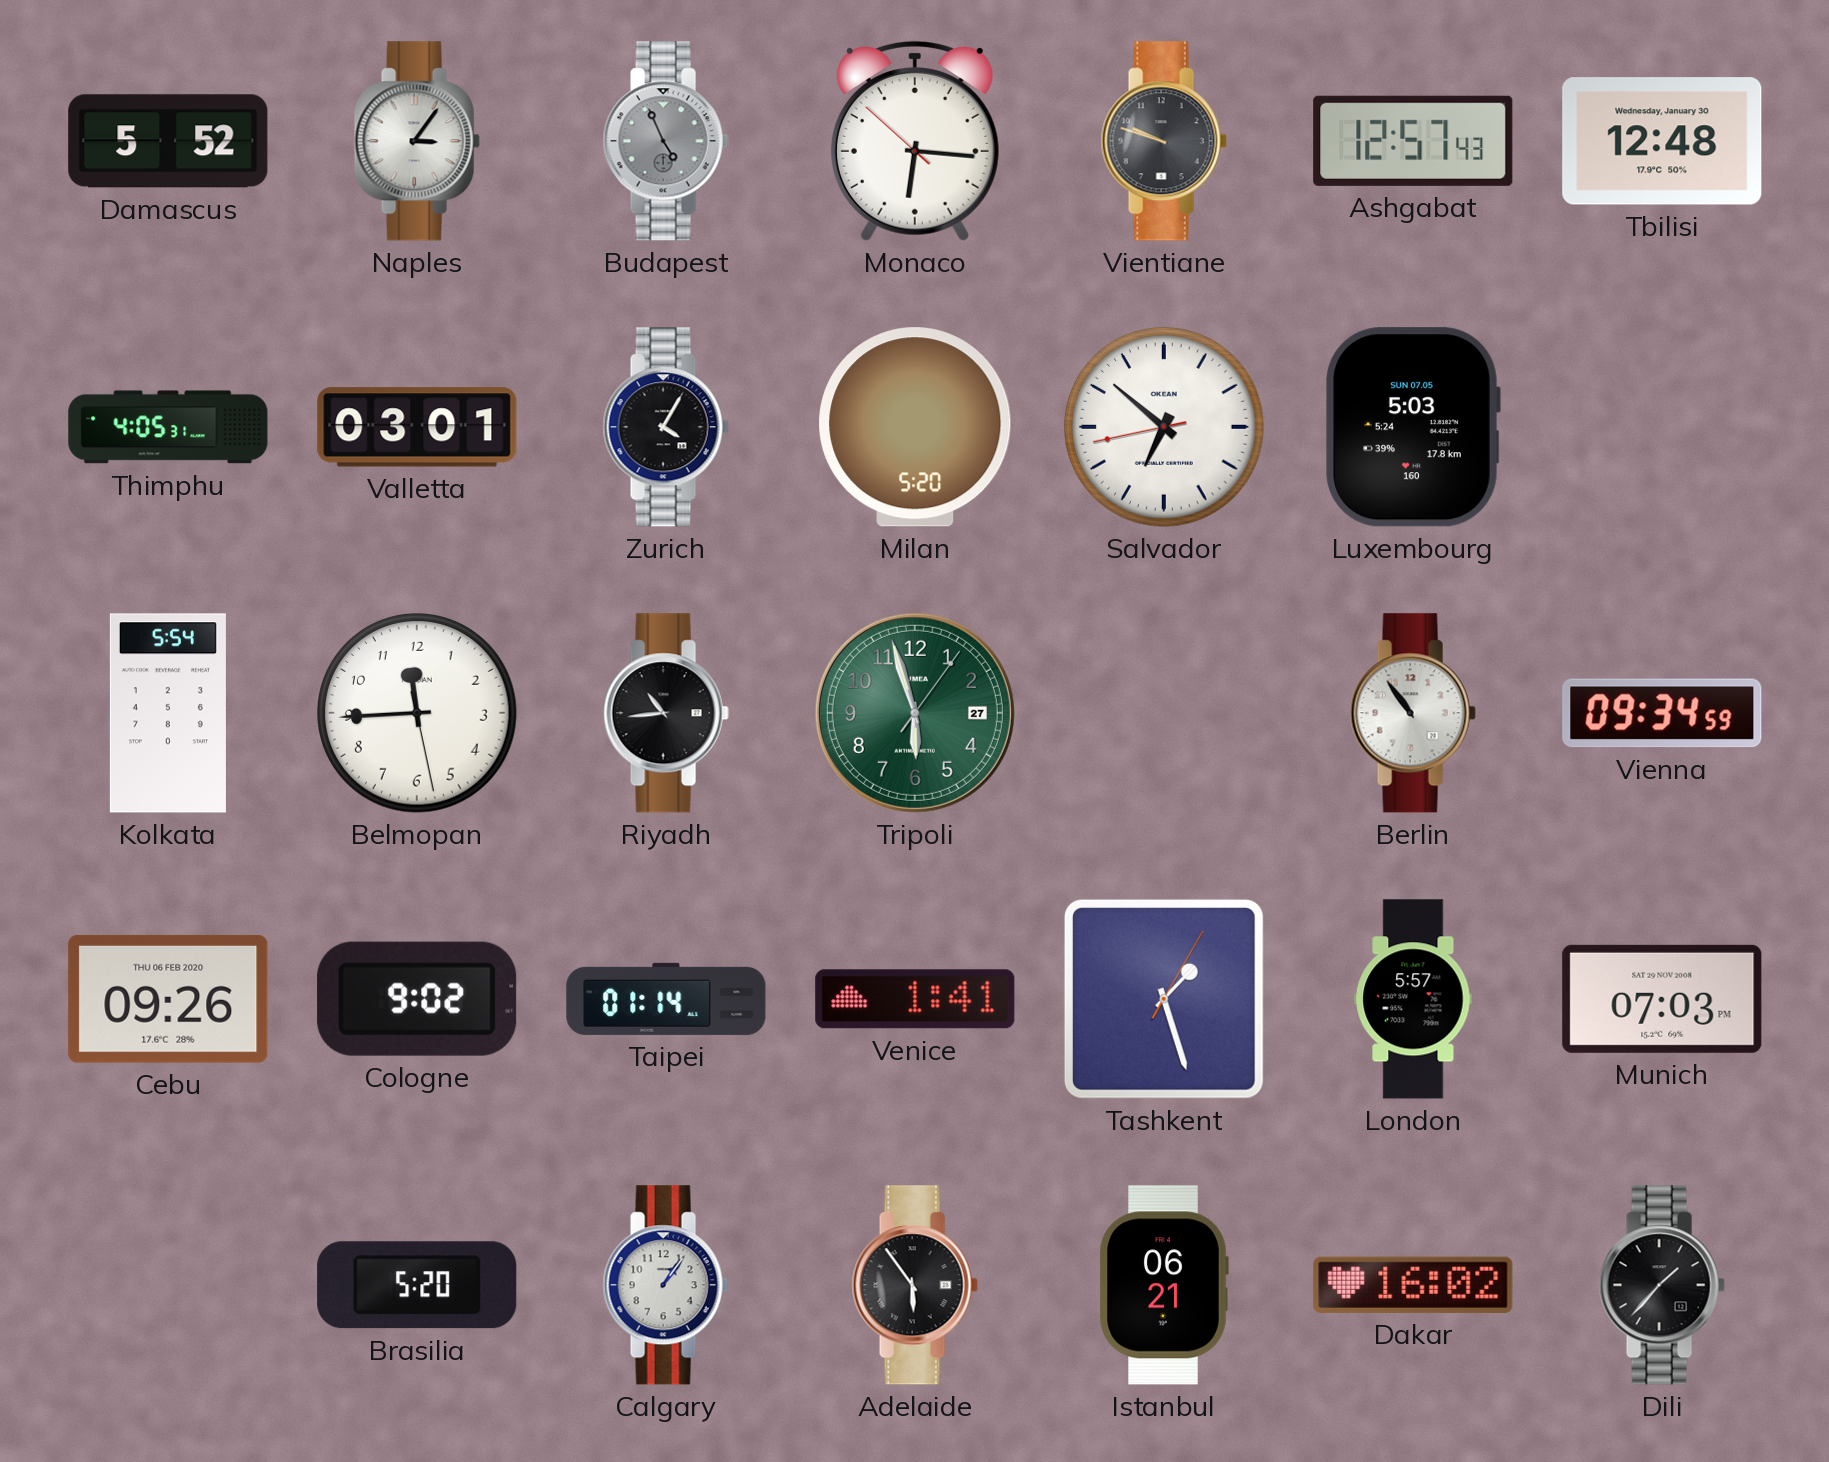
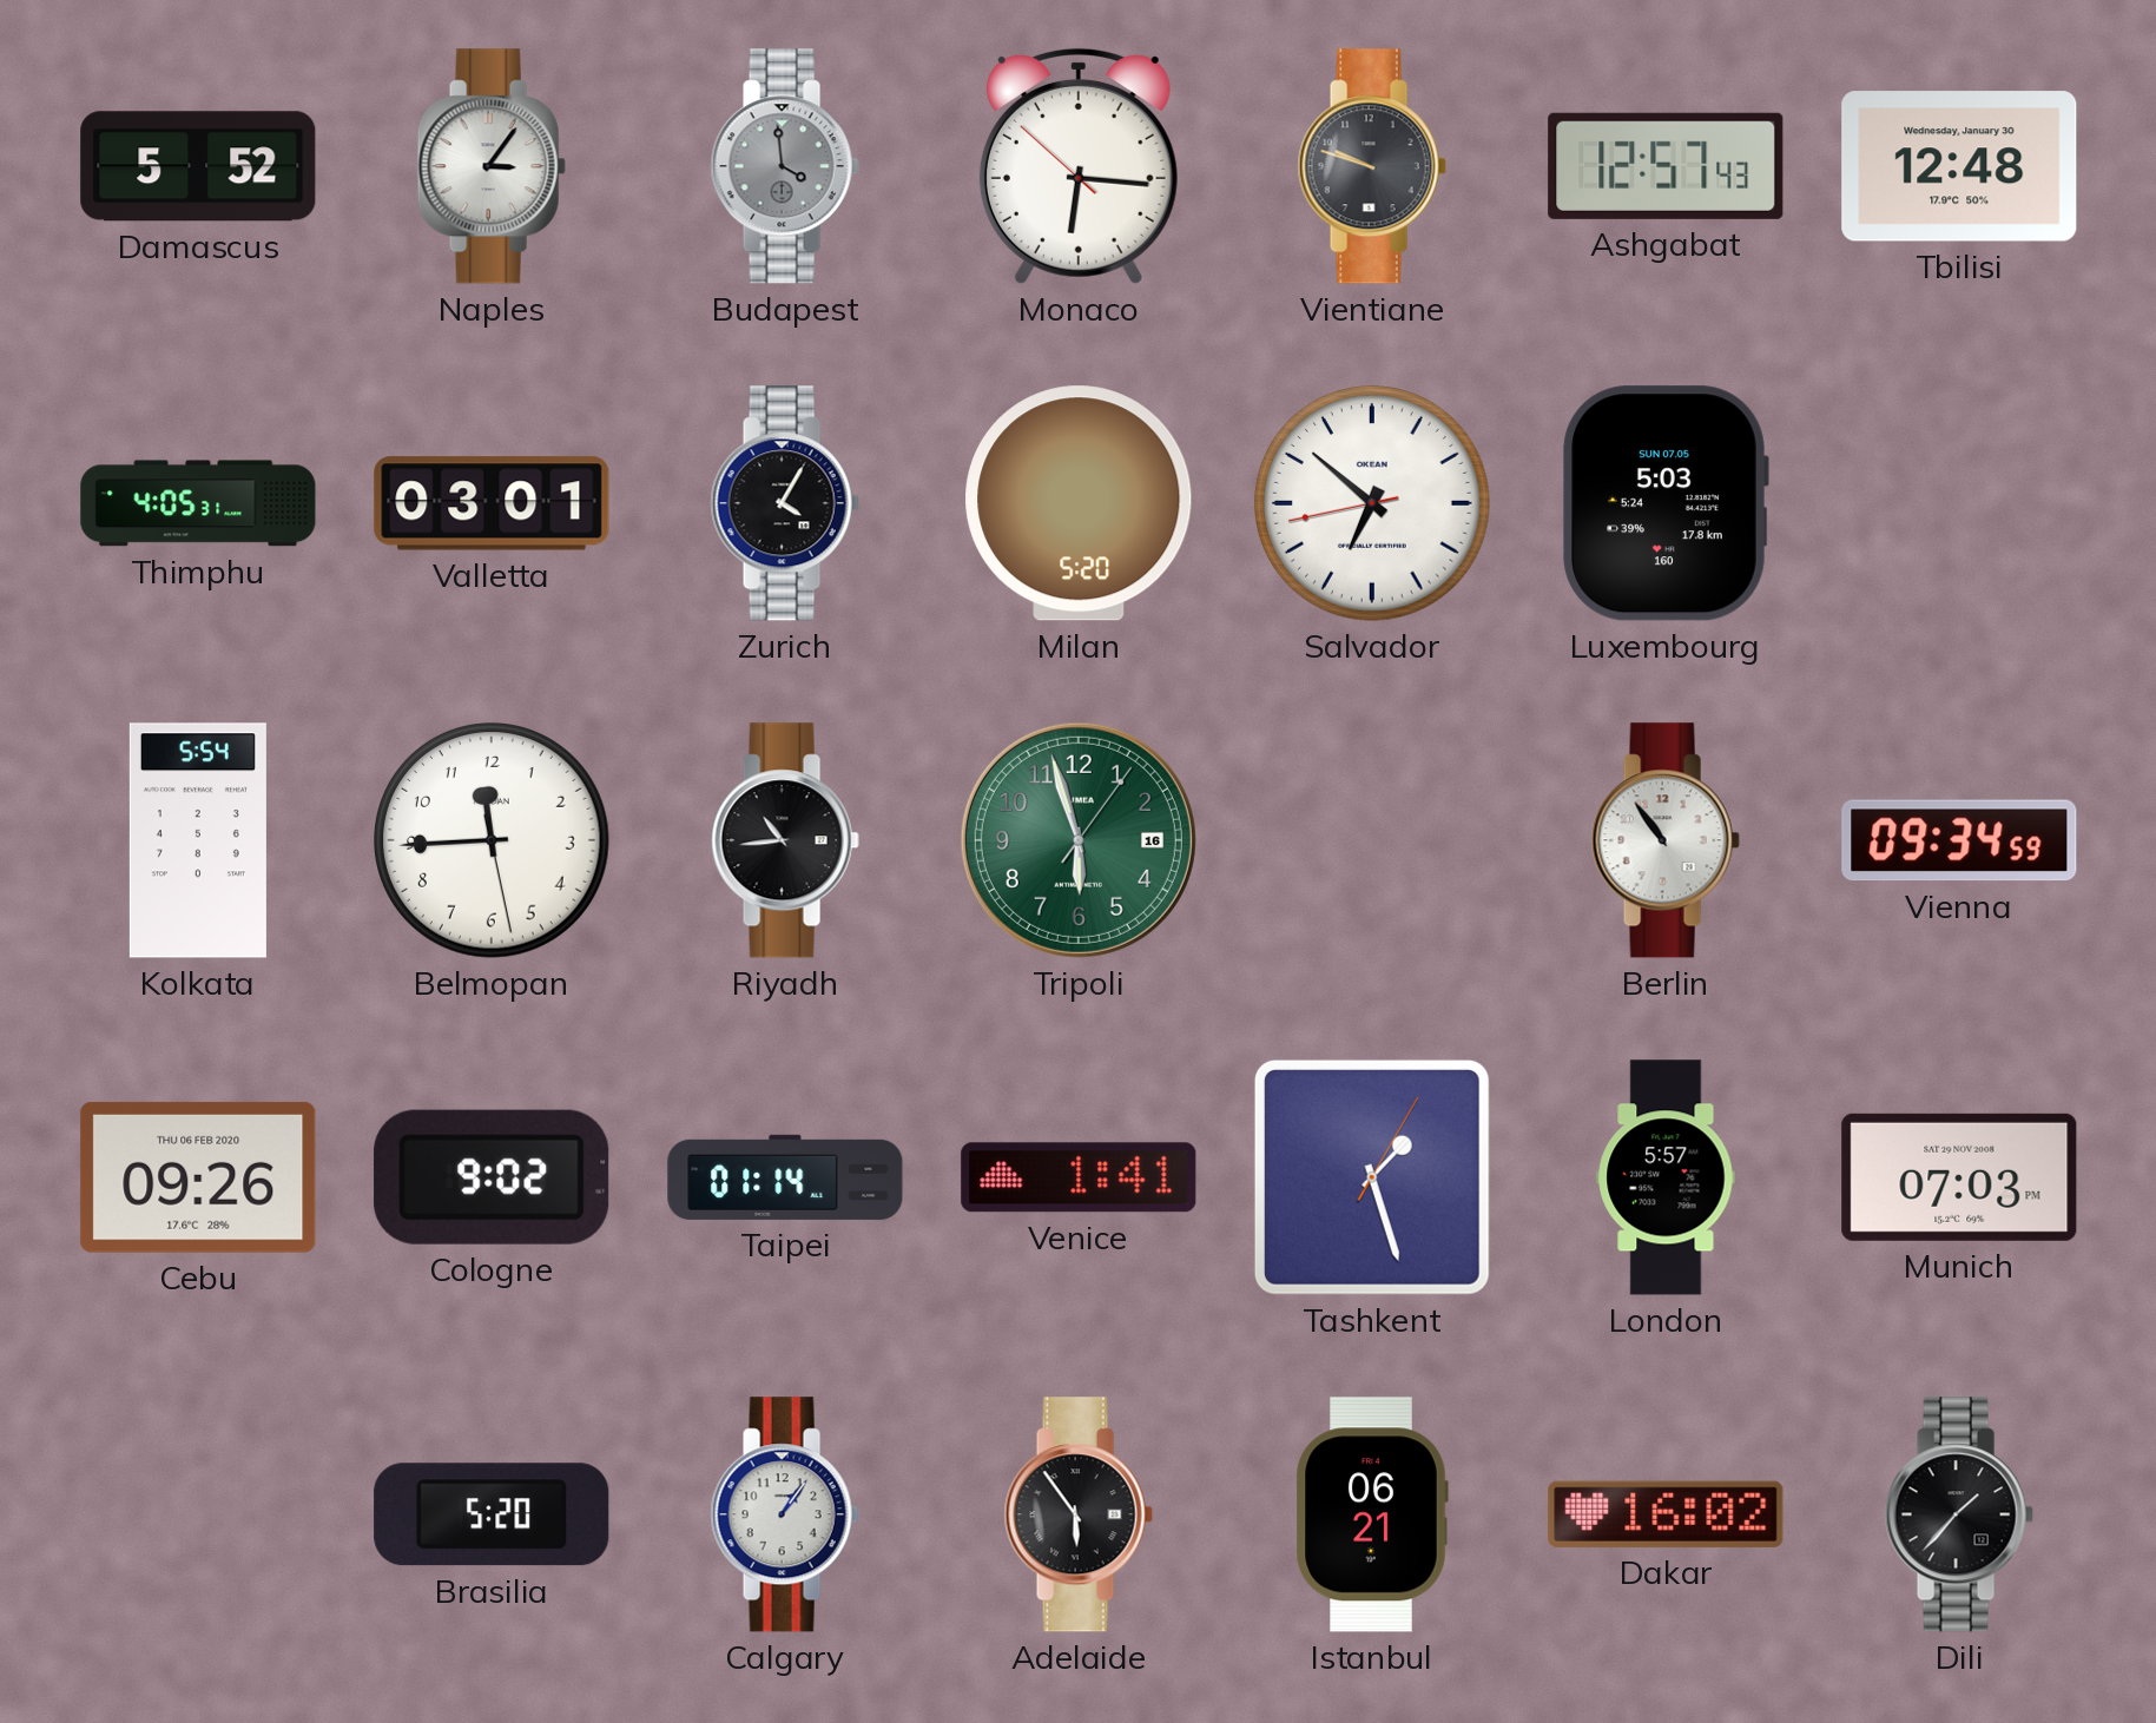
Budapest: 4:56 -> 3:59 (785, 166)
Tripoli date: 27 -> 16 (1079, 840)
